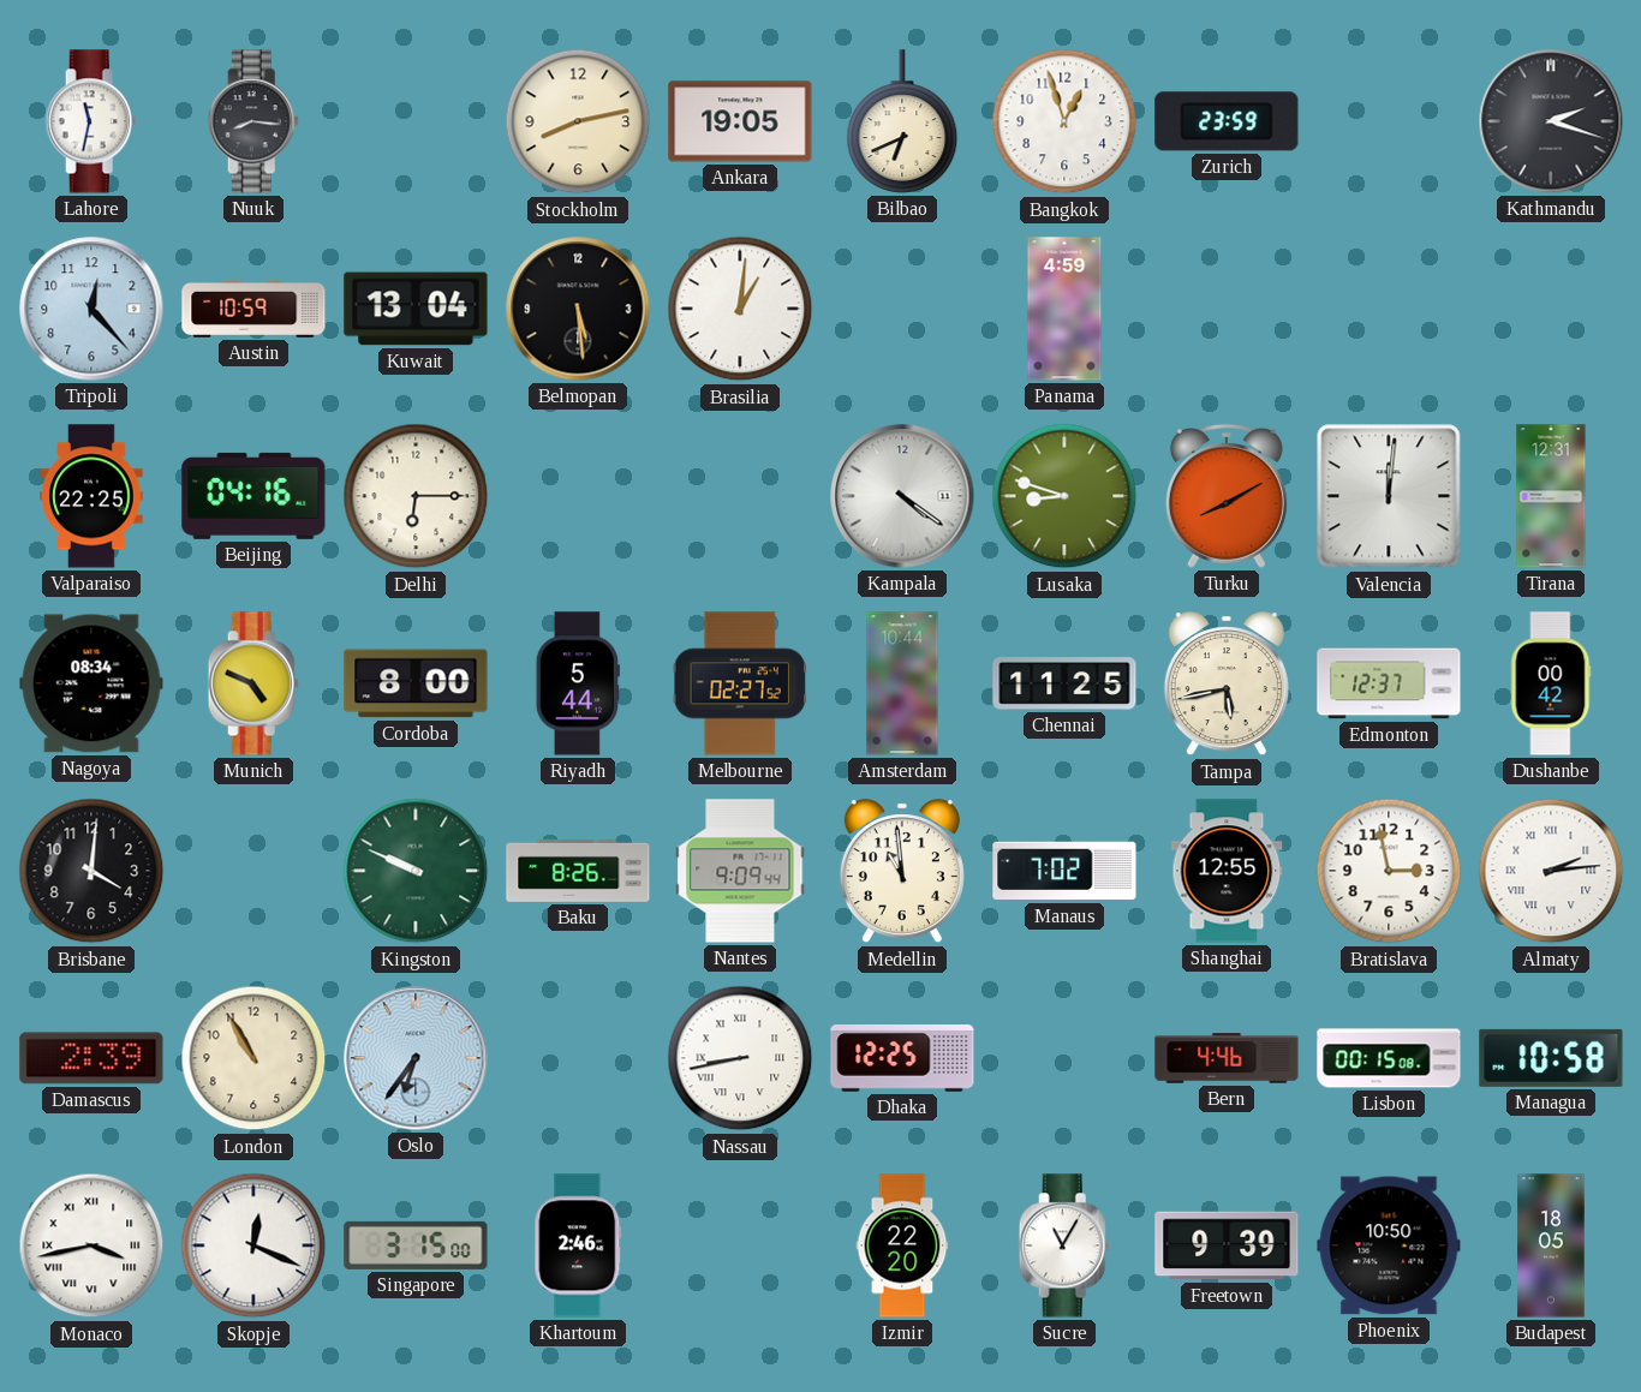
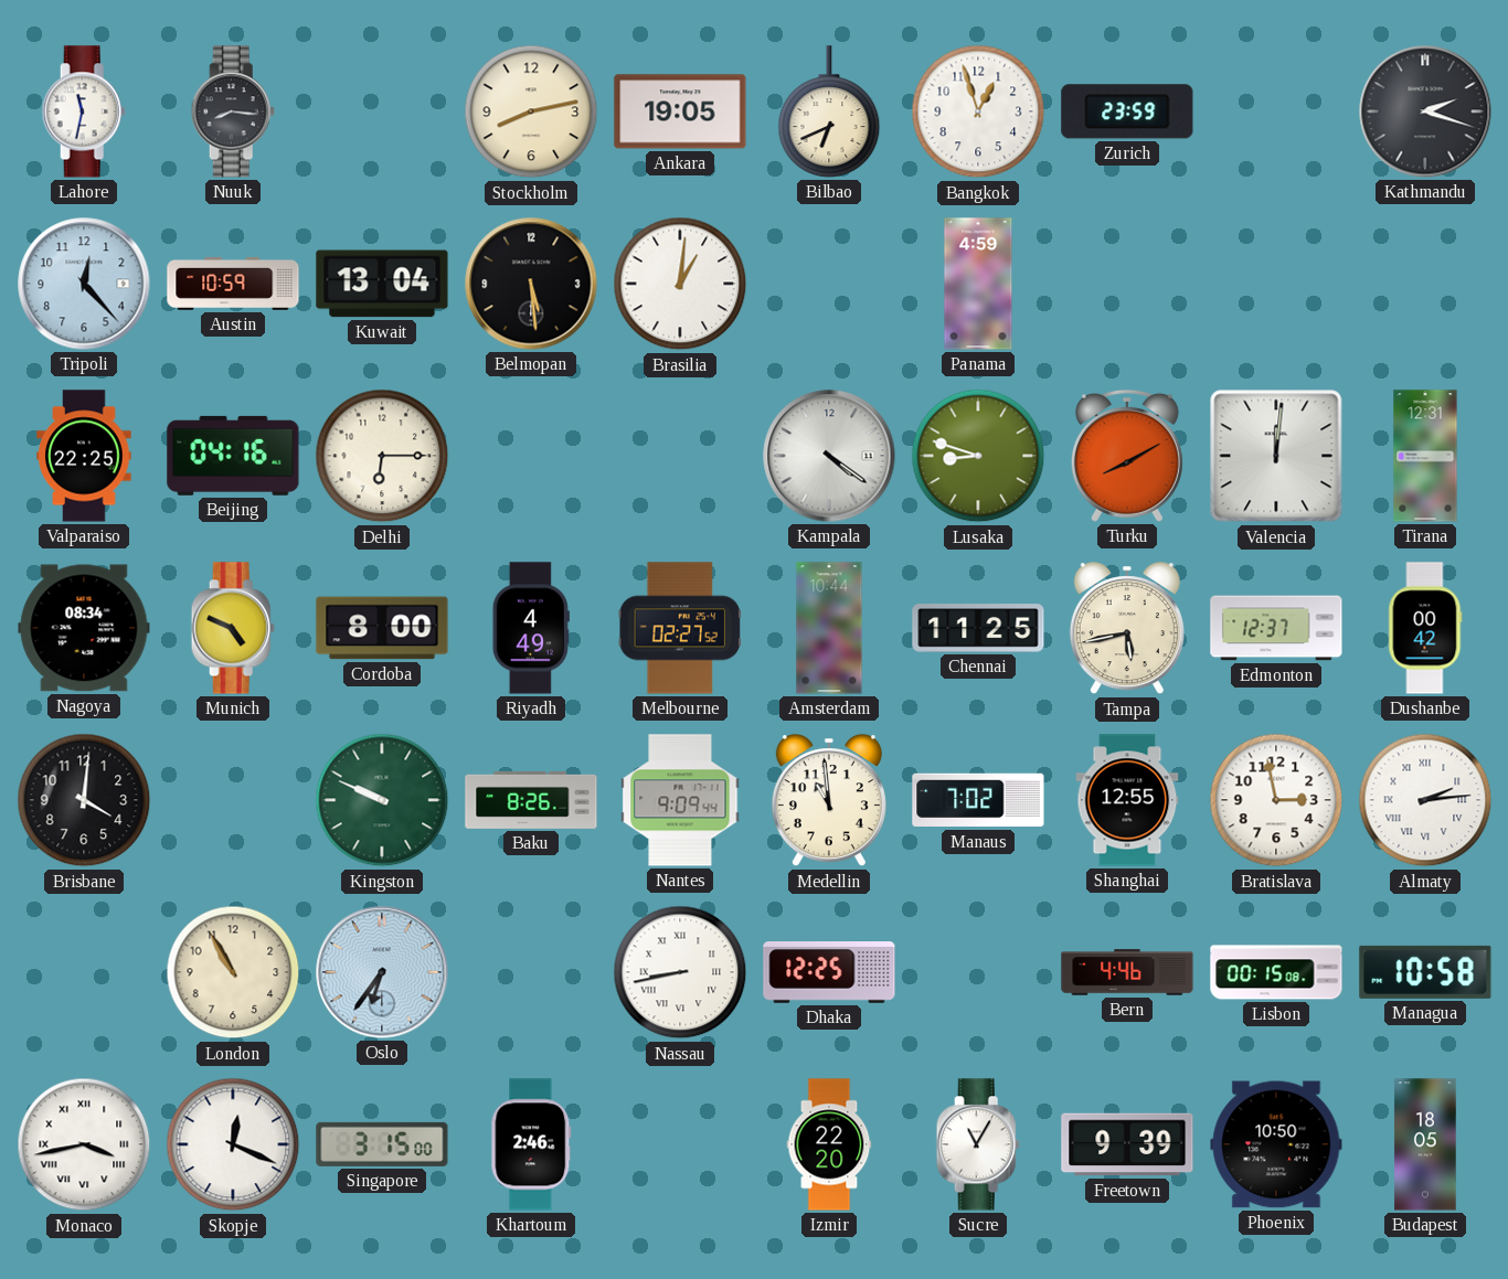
Riyadh: 5:44 -> 4:49 (531, 628)
Damascus: 2:39 -> none (91, 1058)
